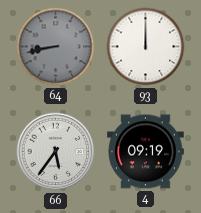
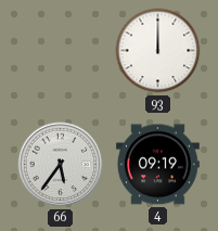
64: 8:43 -> none (56, 47)
